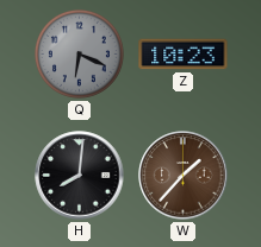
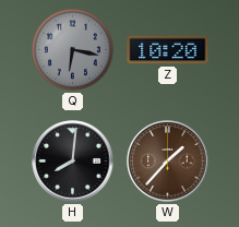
Q: 6:19 -> 6:17 (72, 49)
Z: 10:23 -> 10:20 (168, 50)
